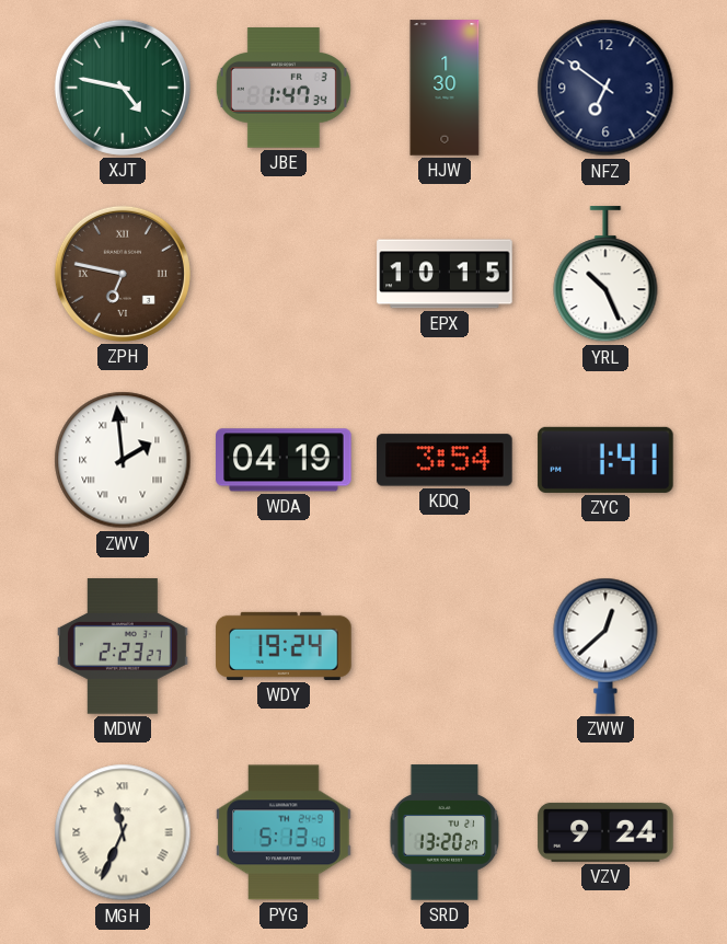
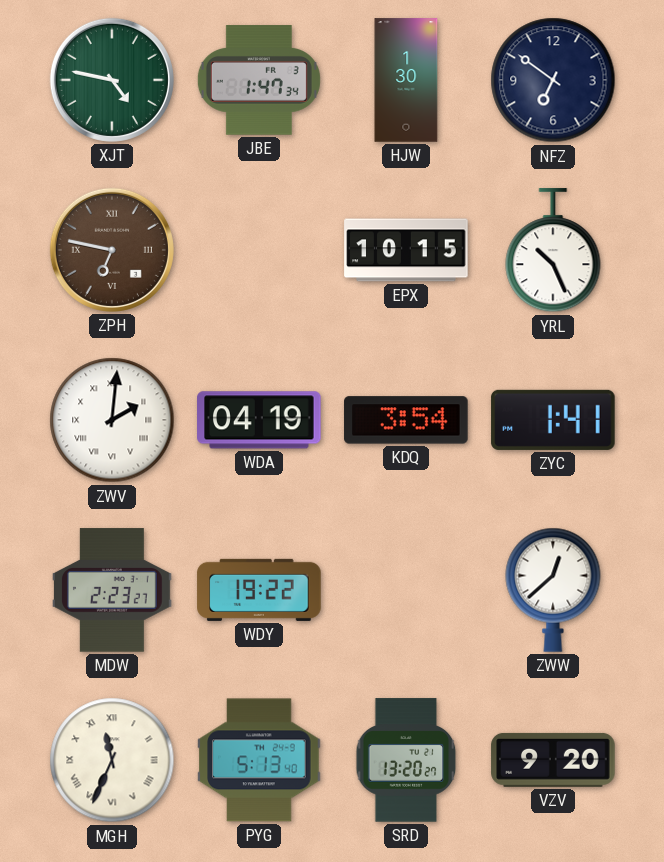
ZWV: 1:59 -> 2:01 (112, 420)
WDY: 19:24 -> 19:22 (259, 590)
VZV: 9:24 -> 9:20 (553, 760)
